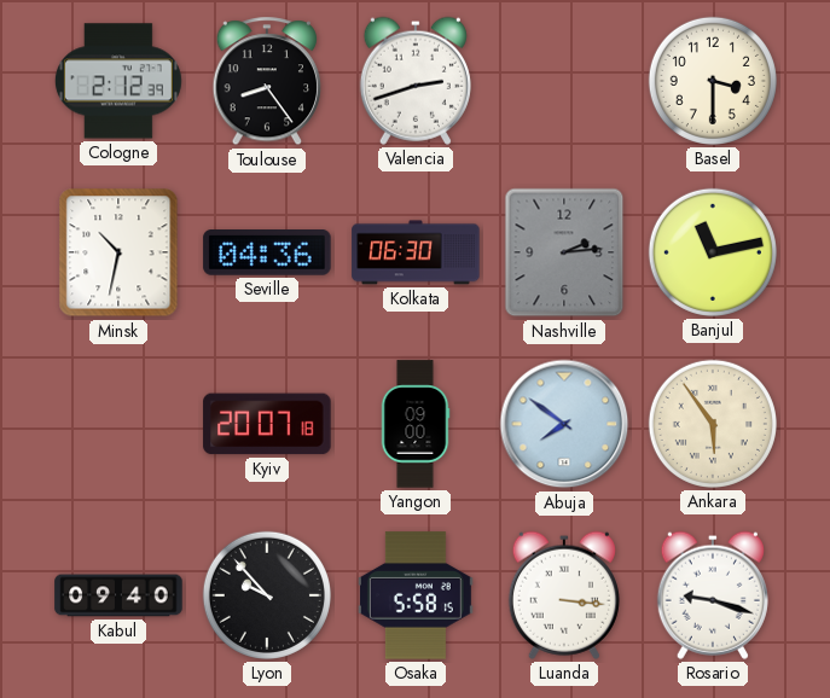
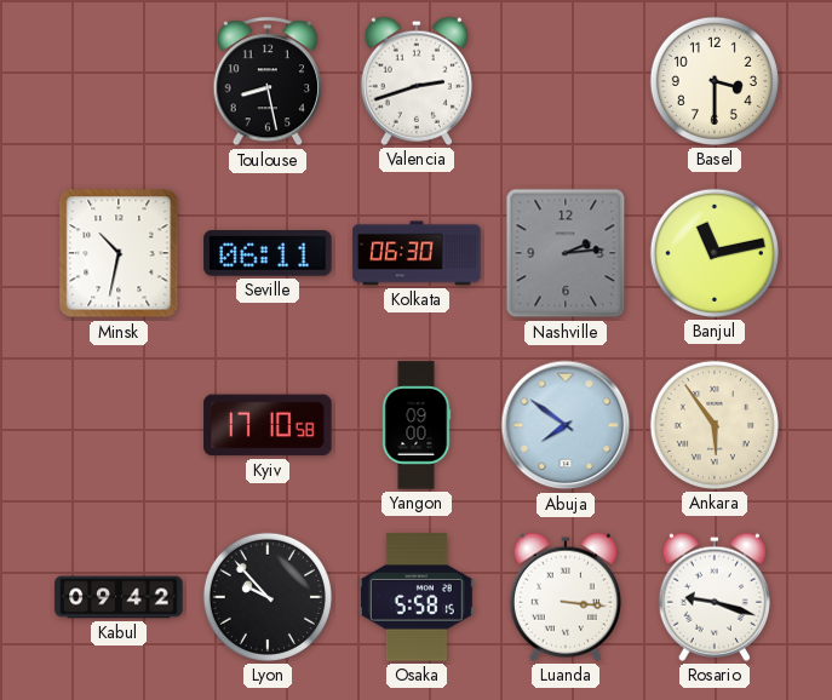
Cologne: 2:12 -> none (118, 81)
Toulouse: 8:24 -> 8:28 (268, 82)
Seville: 04:36 -> 06:11 (268, 254)
Kyiv: 20:07 -> 17:10 (268, 425)
Kabul: 09:40 -> 09:42 (119, 597)
